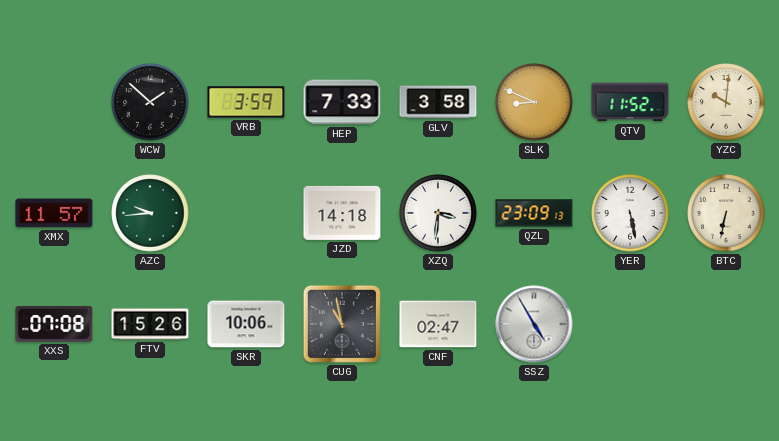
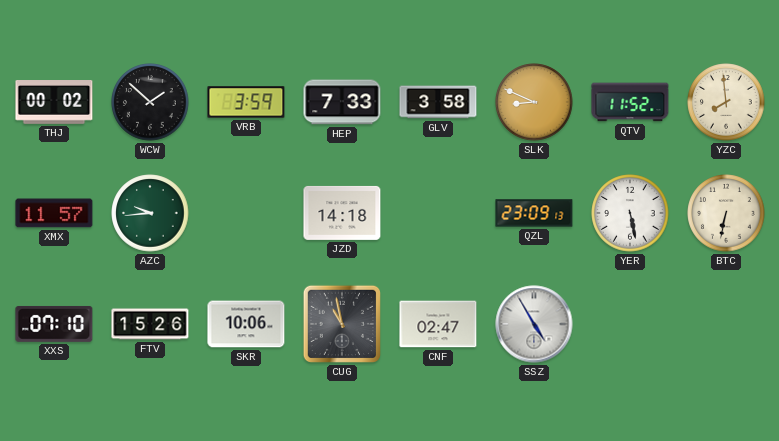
THJ: none -> 00:02 (54, 103)
YZC: 10:01 -> 7:59 (726, 102)
XZQ: 3:31 -> none (438, 213)
XXS: 07:08 -> 07:10 (54, 324)
